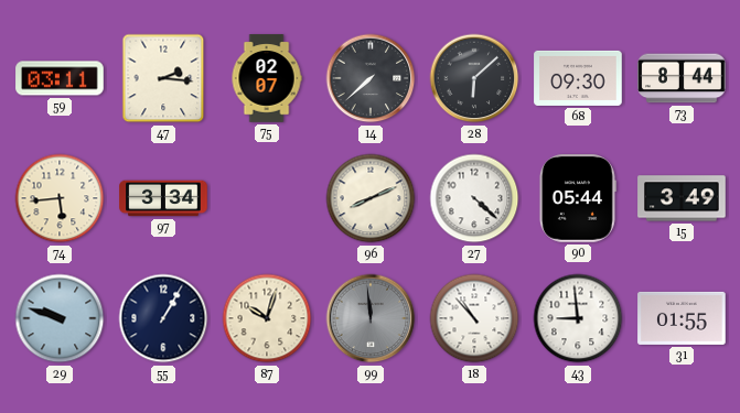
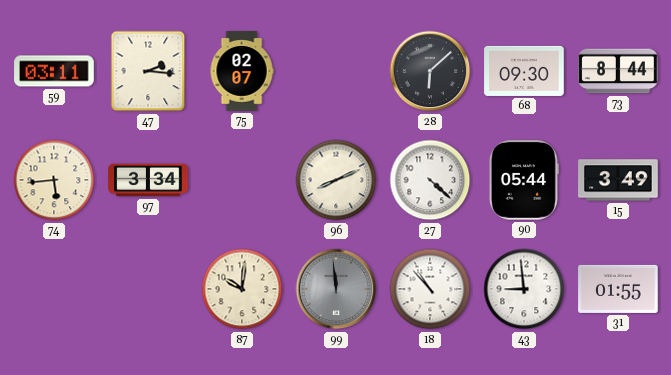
14: 7:38 -> none (371, 78)
29: 9:48 -> none (60, 318)
55: 1:05 -> none (163, 318)
87: 10:03 -> 10:01 (242, 289)
